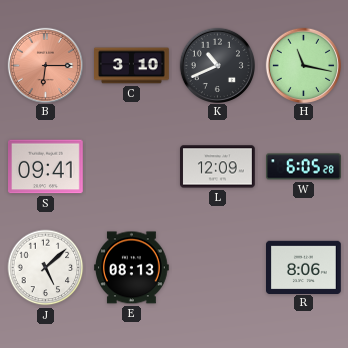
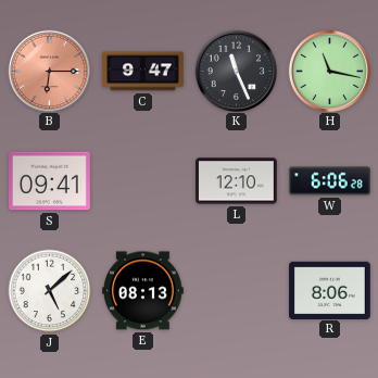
C: 3:10 -> 9:47 (143, 72)
K: 10:41 -> 11:26 (236, 71)
L: 12:09 -> 12:10 (237, 181)
W: 6:05 -> 6:06 (330, 181)
